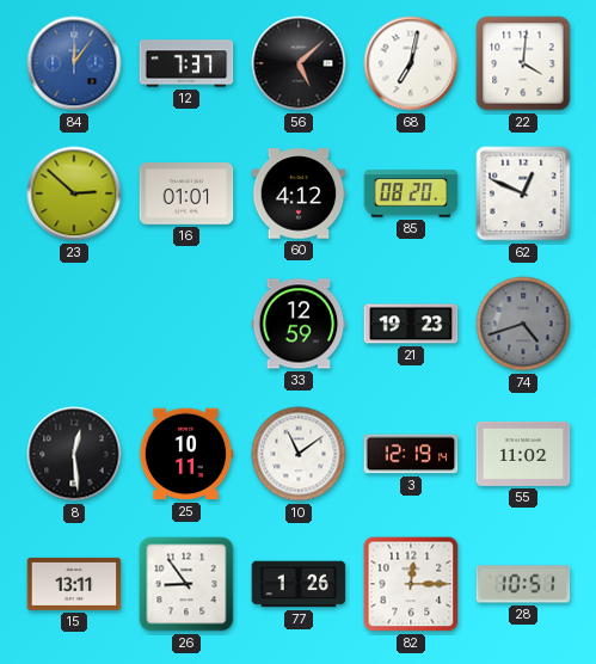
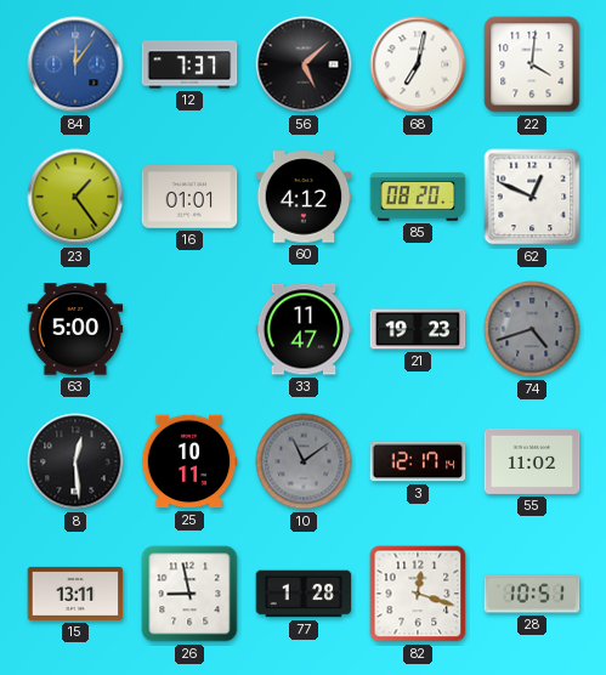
23: 2:52 -> 1:24 (75, 197)
63: none -> 5:00 (75, 329)
33: 12:59 -> 11:47 (304, 329)
10 dial: white -> grey (304, 461)
3: 12:19 -> 12:17 (418, 461)
26: 8:54 -> 8:58 (189, 594)
77: 1:26 -> 1:28 (304, 594)
82: 12:15 -> 12:18 (418, 594)
